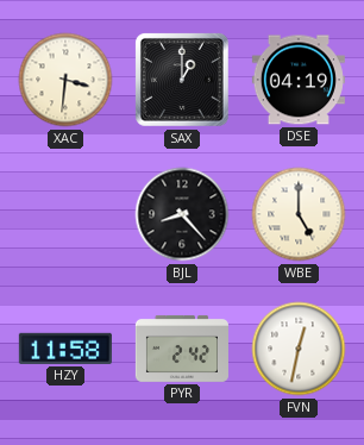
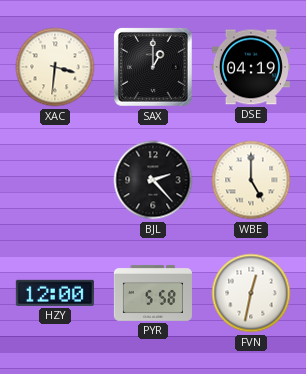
BJL: 8:23 -> 2:23 (153, 180)
HZY: 11:58 -> 12:00 (55, 293)
PYR: 2:42 -> 5:58 (153, 293)
